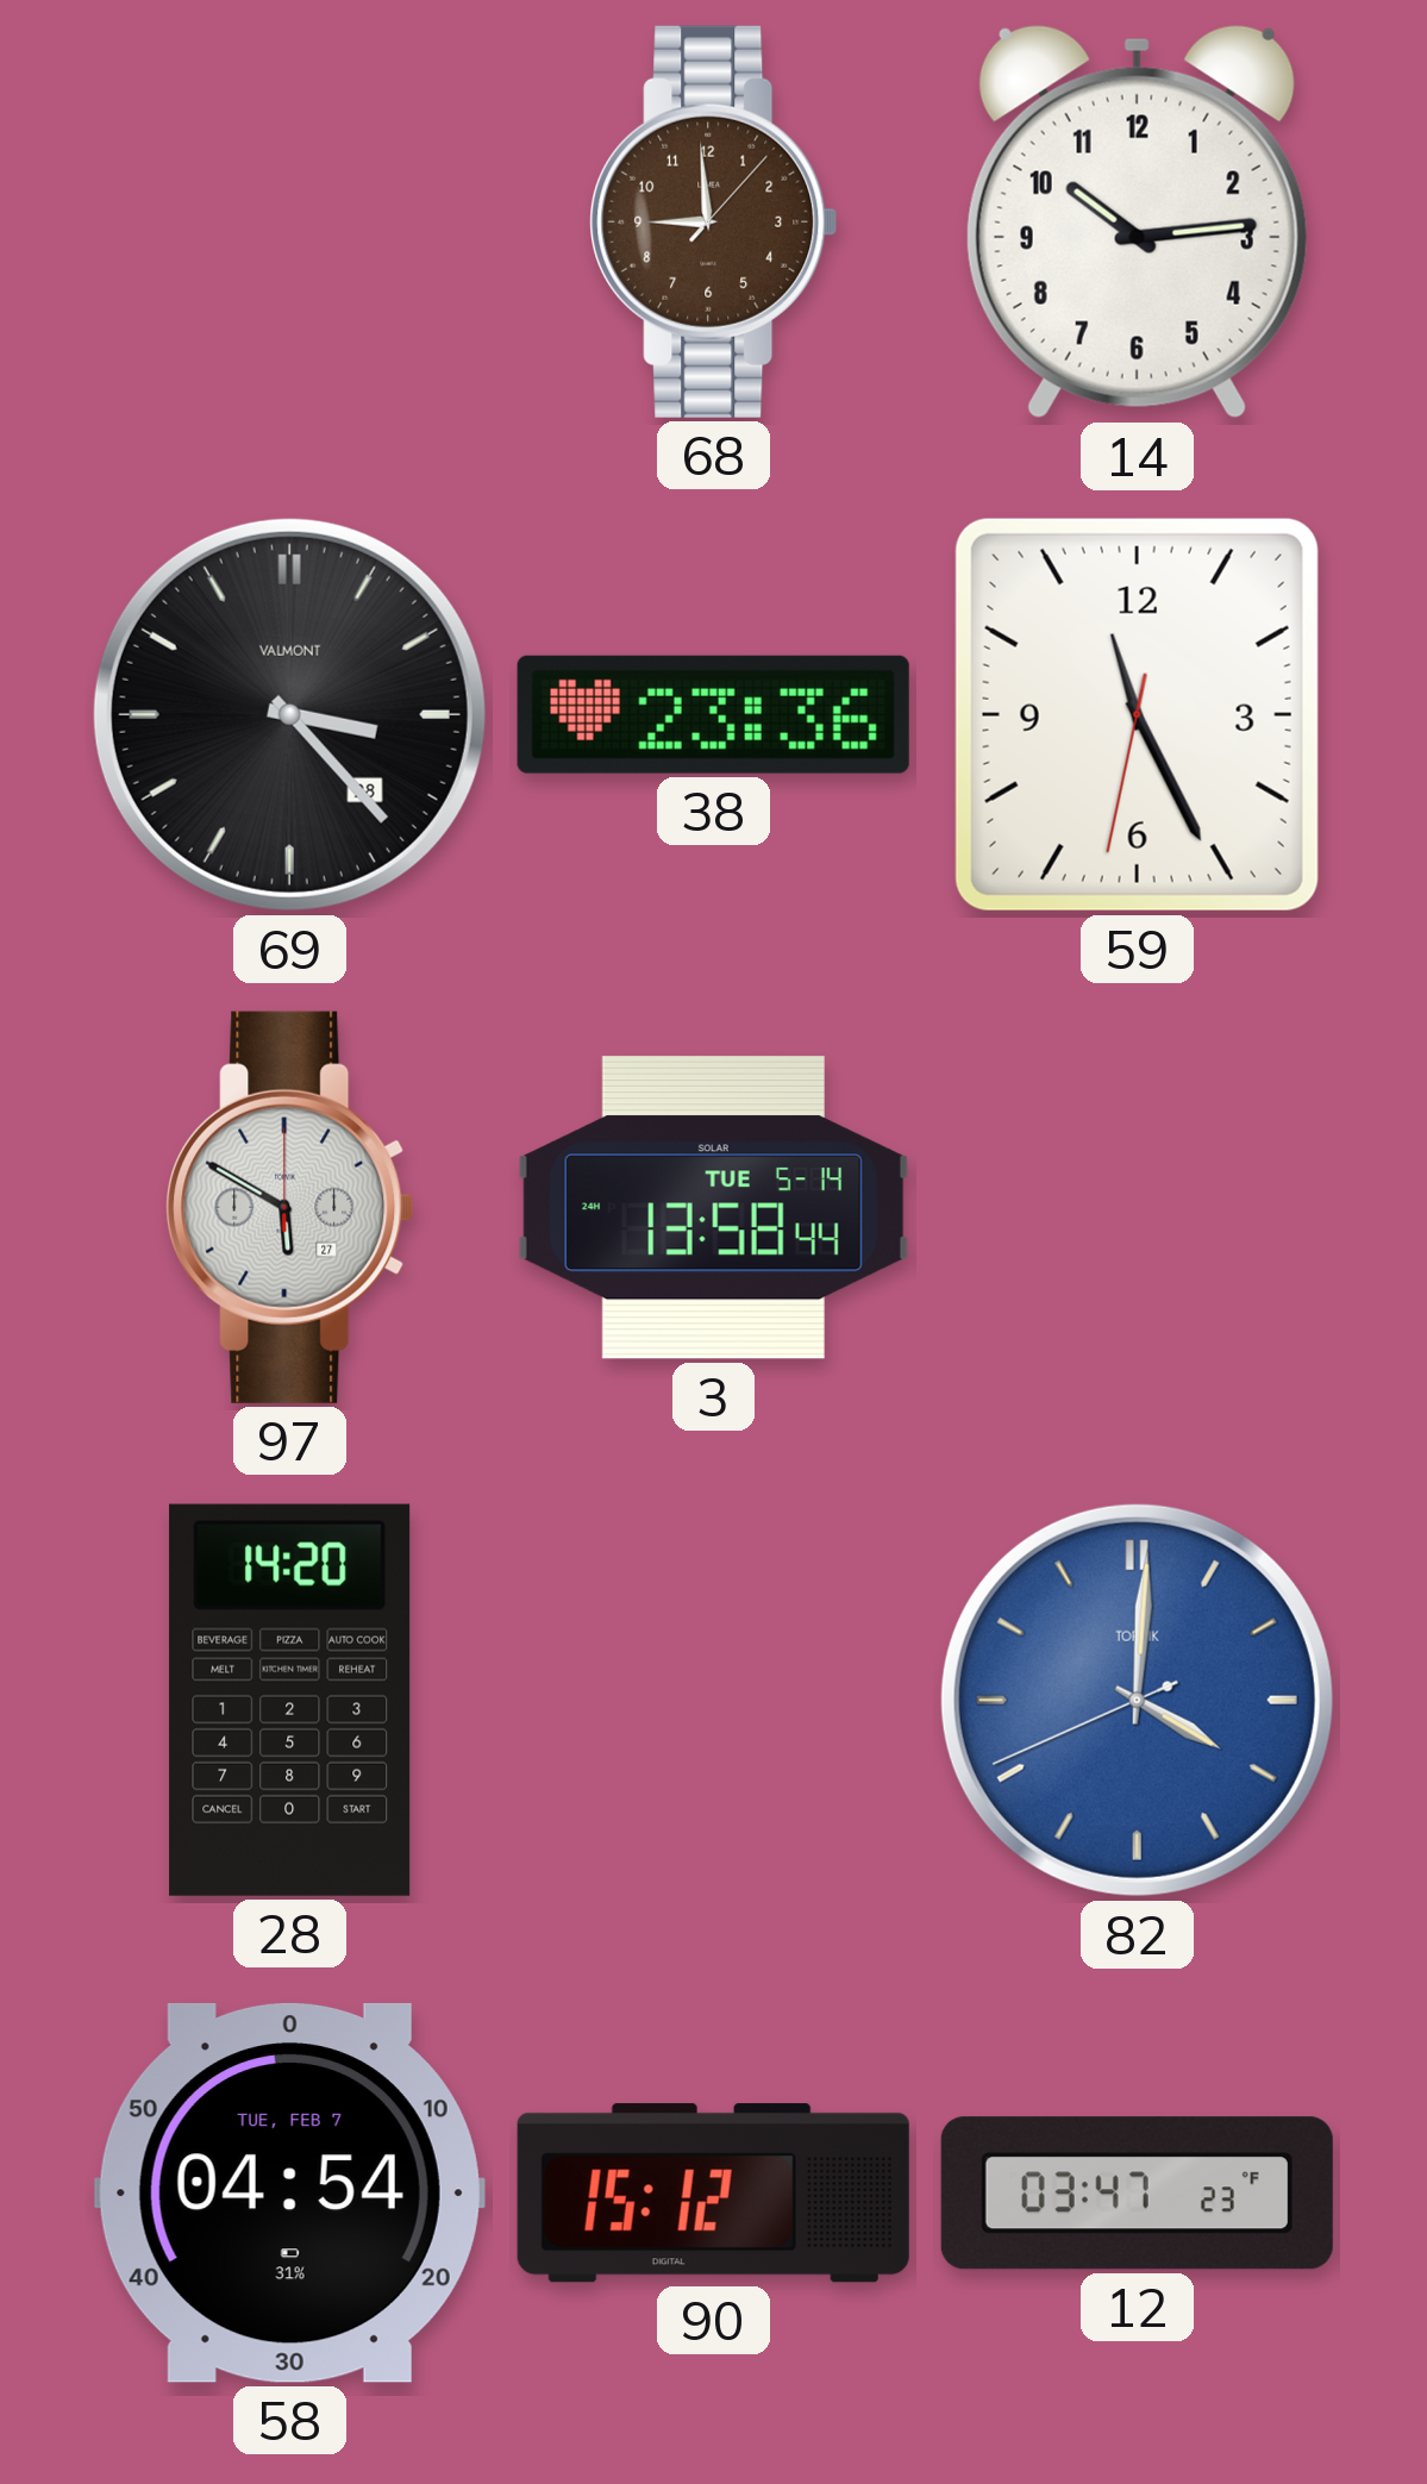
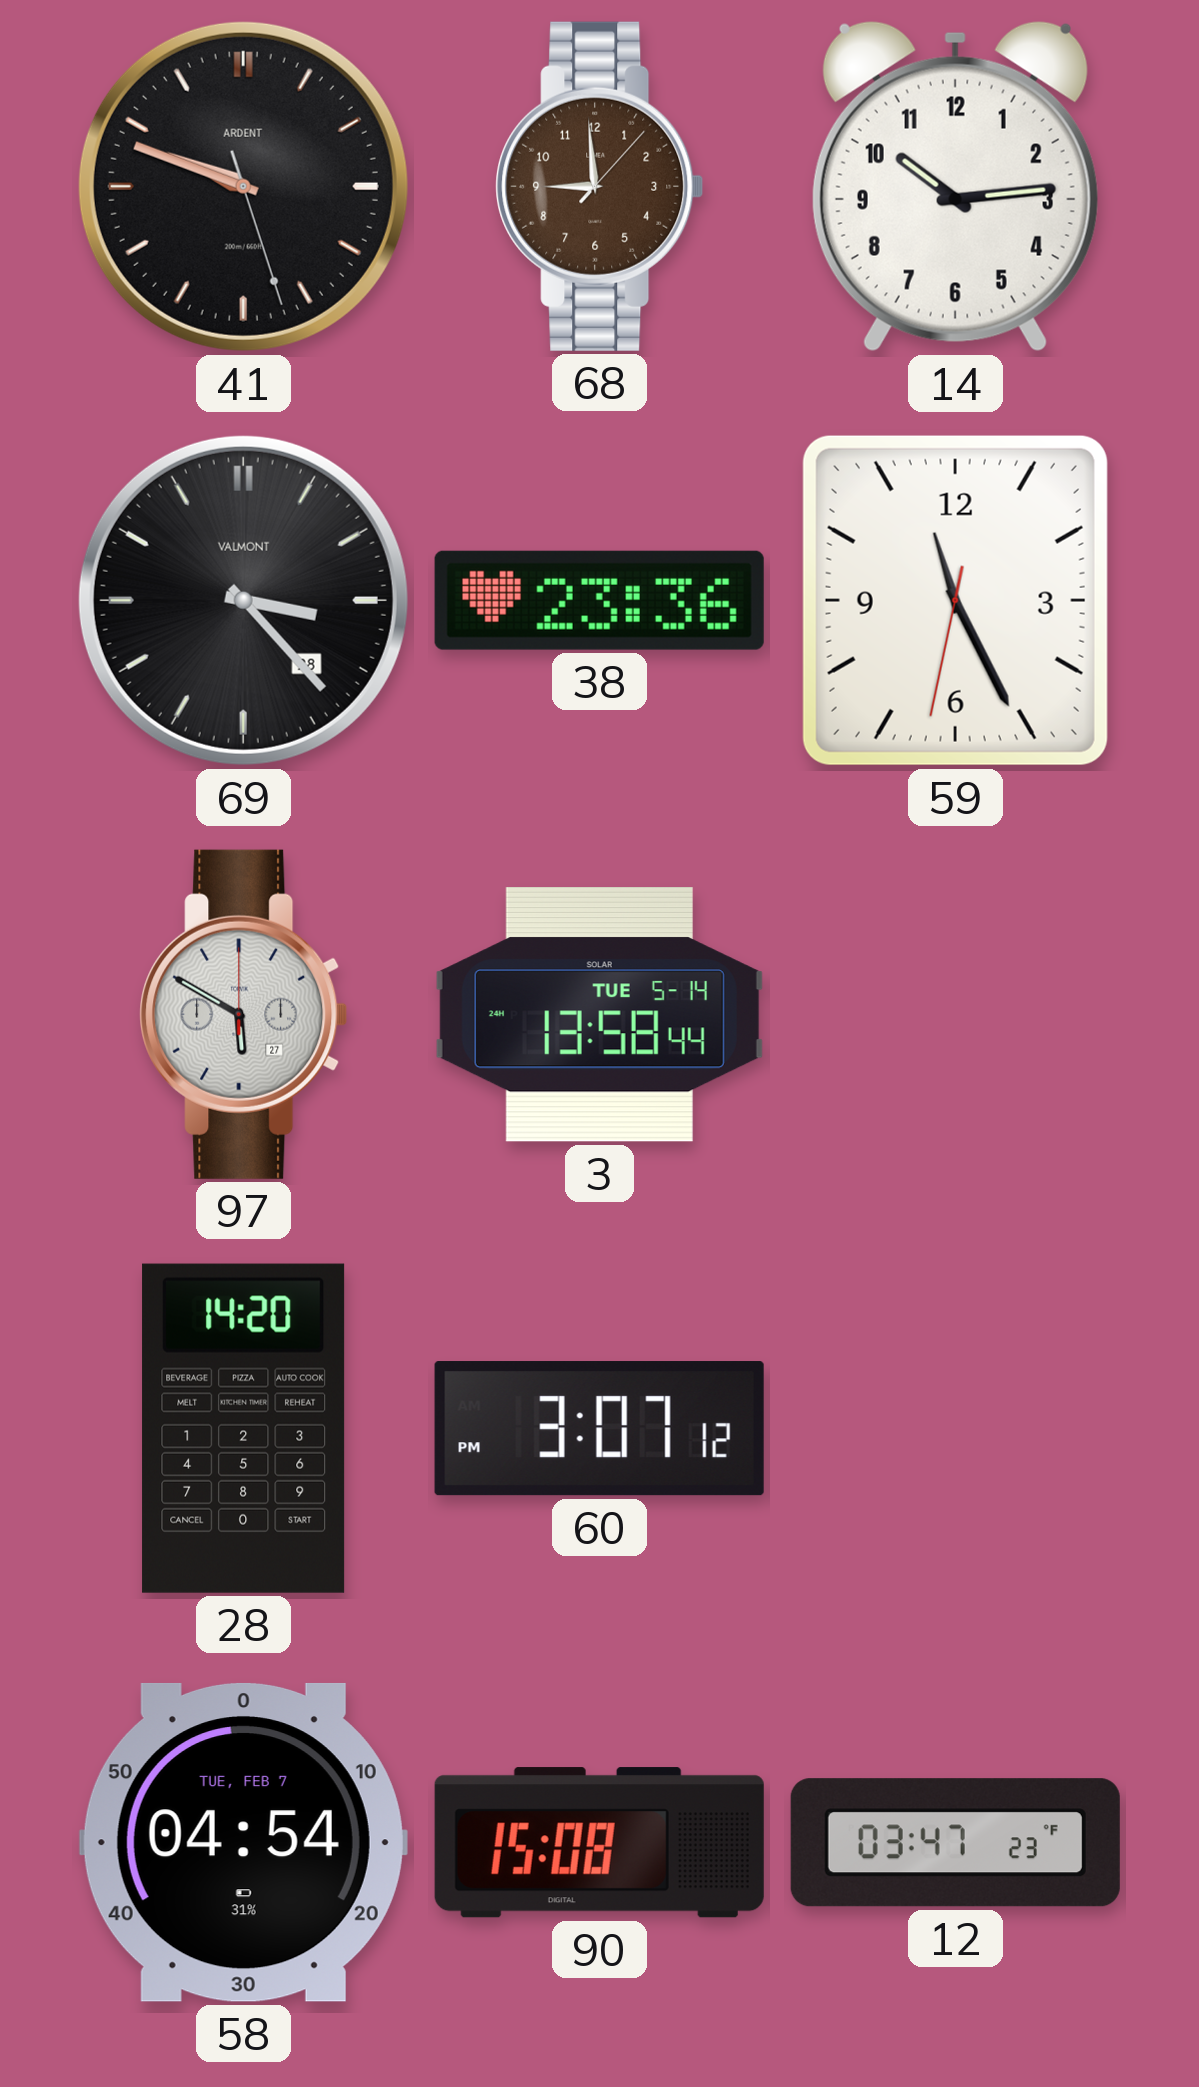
41: none -> 9:48 (243, 186)
60: none -> 3:07 (599, 1429)
82: 4:00 -> none (1137, 1700)
90: 15:12 -> 15:08 (599, 1843)
